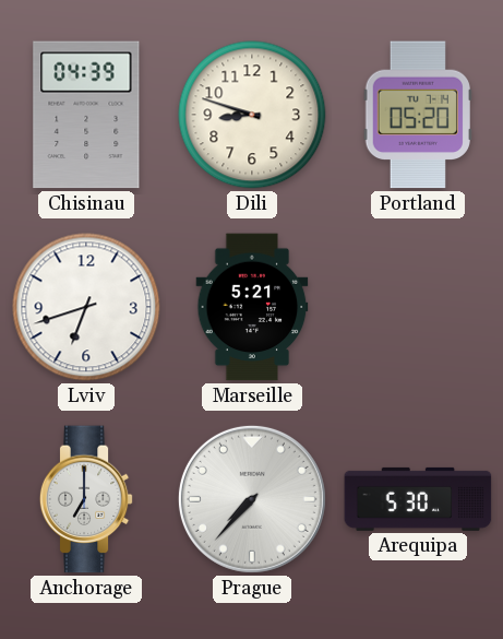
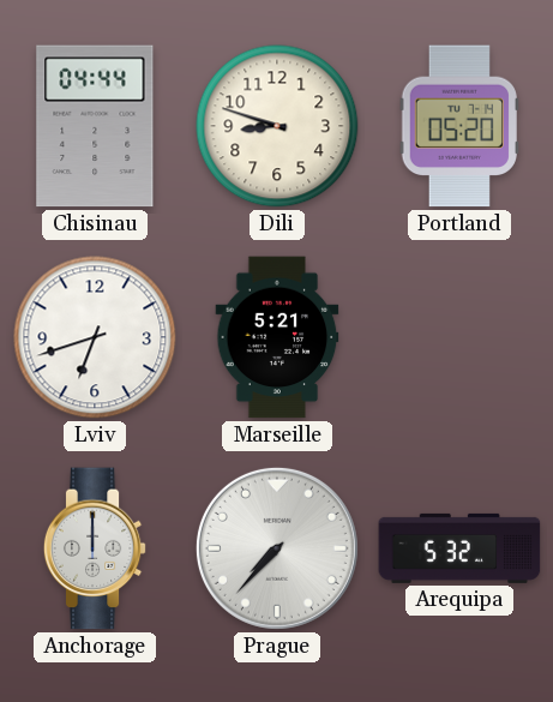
Chisinau: 04:39 -> 04:44 (95, 126)
Anchorage: 7:00 -> 12:00 (95, 548)
Arequipa: 5:30 -> 5:32 (459, 548)
